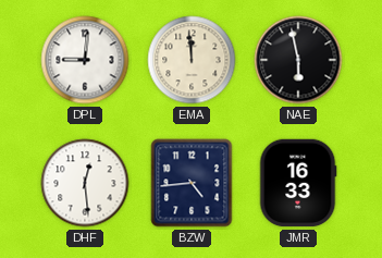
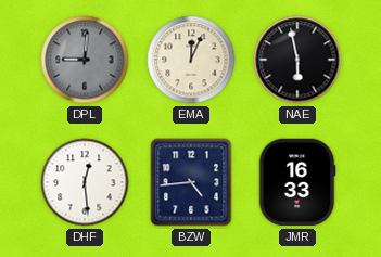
DPL dial: white -> grey (85, 60)
EMA: 11:59 -> 12:04 (191, 60)
